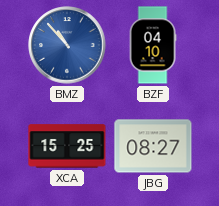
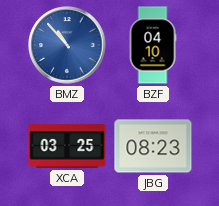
XCA: 15:25 -> 03:25 (67, 146)
JBG: 08:27 -> 08:23 (153, 146)
